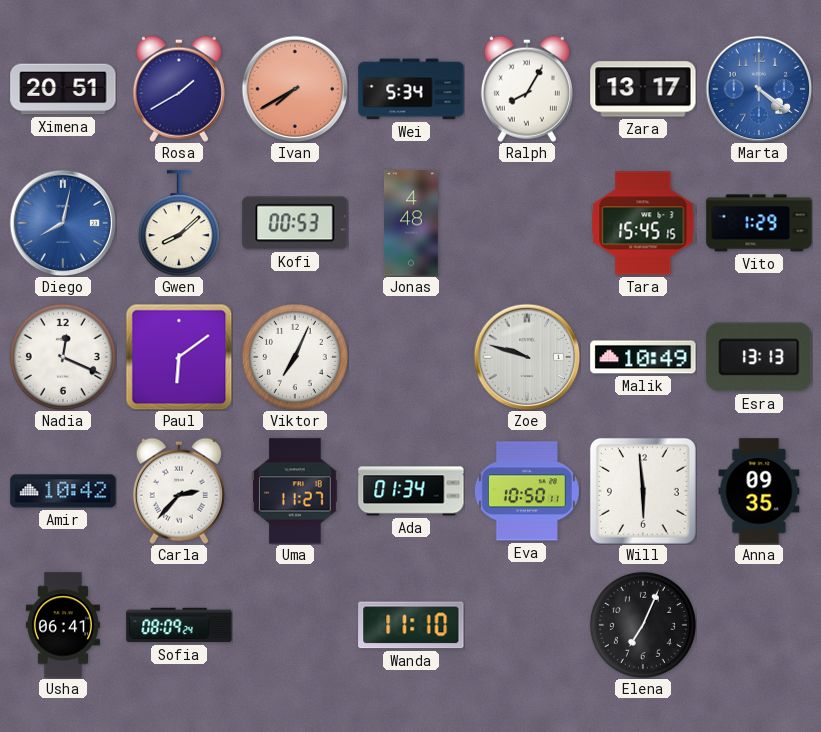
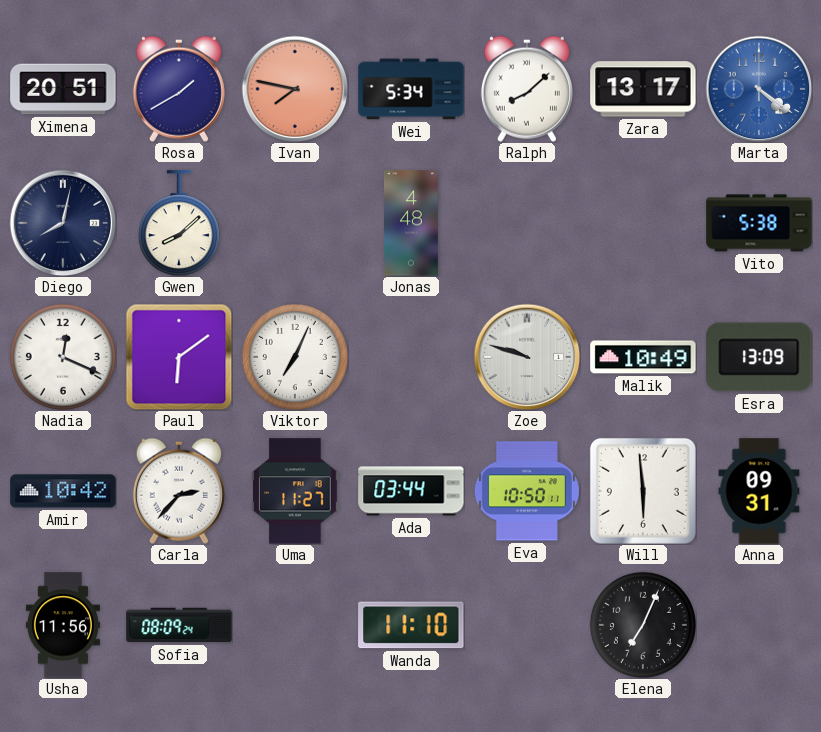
Ivan: 7:40 -> 7:47 (295, 89)
Ralph: 8:05 -> 8:08 (527, 89)
Diego dial: blue -> navy (63, 223)
Kofi: 00:53 -> none (295, 223)
Tara: 15:45 -> none (643, 223)
Vito: 1:29 -> 5:38 (759, 223)
Esra: 13:13 -> 13:09 (759, 357)
Ada: 01:34 -> 03:44 (411, 491)
Anna: 09:35 -> 09:31 (759, 491)
Usha: 06:41 -> 11:56 (63, 625)
